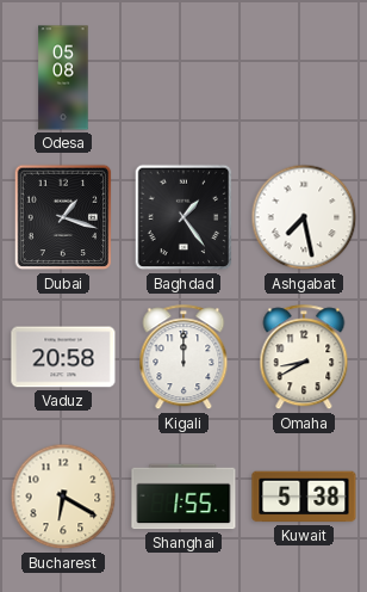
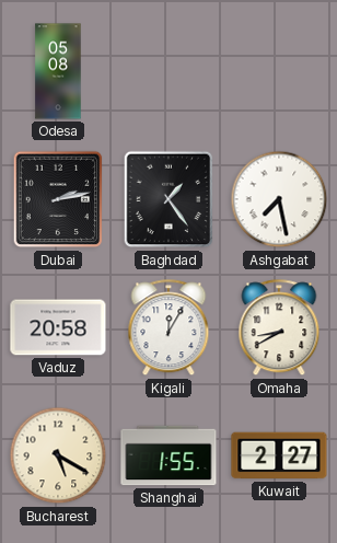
Dubai: 1:18 -> 2:13 (58, 199)
Kigali: 12:00 -> 12:05 (168, 328)
Bucharest: 6:20 -> 5:20 (58, 455)
Kuwait: 5:38 -> 2:27 (279, 455)
